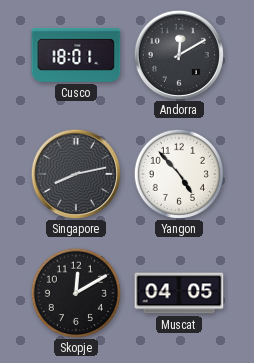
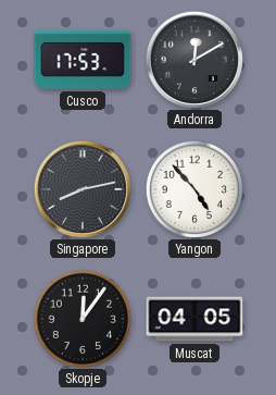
Cusco: 18:01 -> 17:53 (83, 60)
Skopje: 12:10 -> 12:06 (81, 318)
